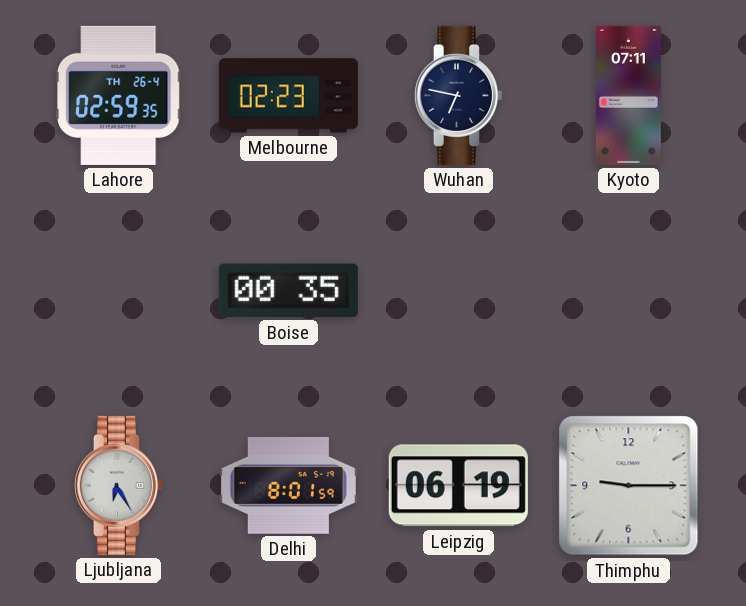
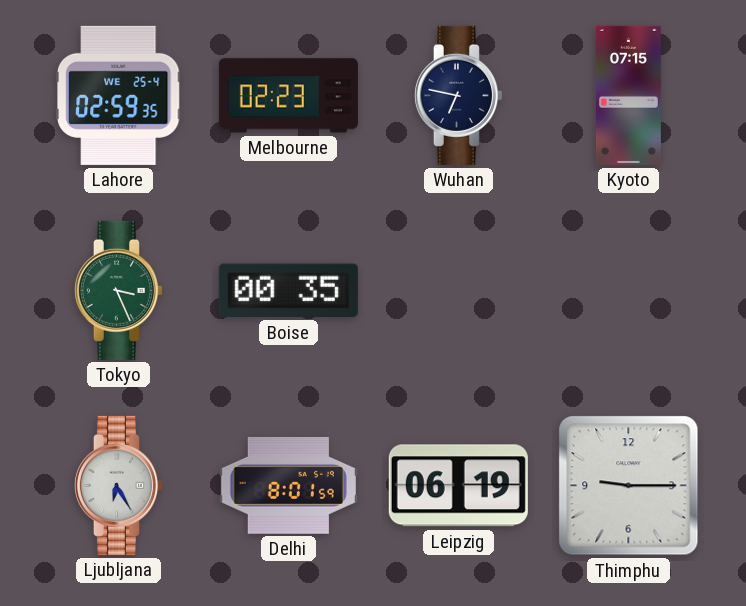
Lahore date: TH 26-4 -> WE 25-4 (118, 95)
Kyoto: 07:11 -> 07:15 (628, 95)
Tokyo: none -> 3:26 (118, 290)
